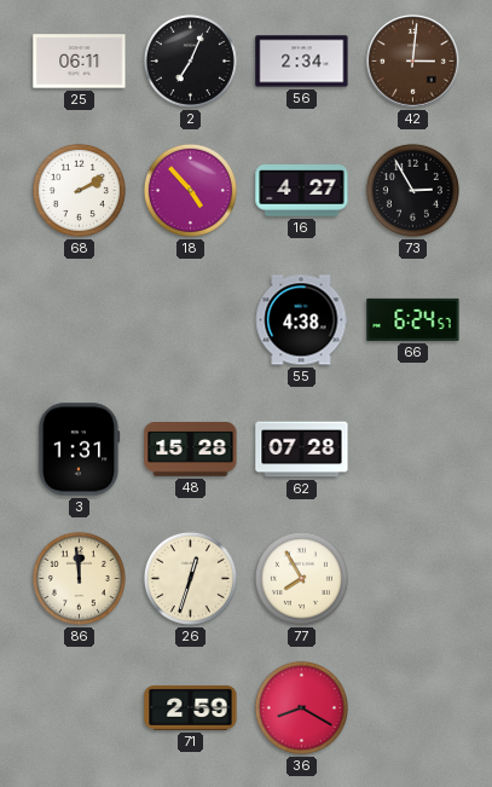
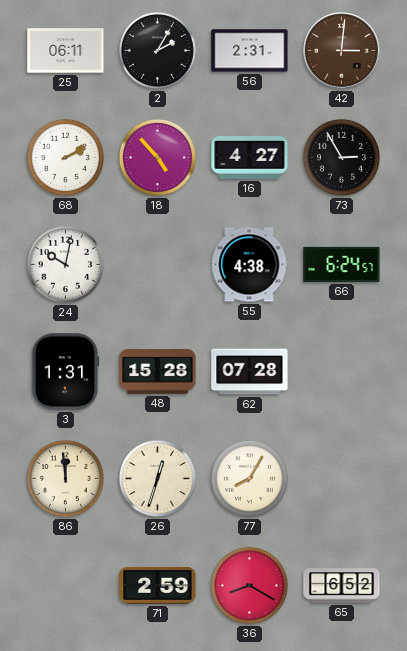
2: 7:04 -> 2:05 (157, 50)
56: 2:34 -> 2:31 (250, 51)
24: none -> 10:02 (65, 264)
77: 7:55 -> 8:05 (249, 478)
65: none -> 6:52 (342, 586)
